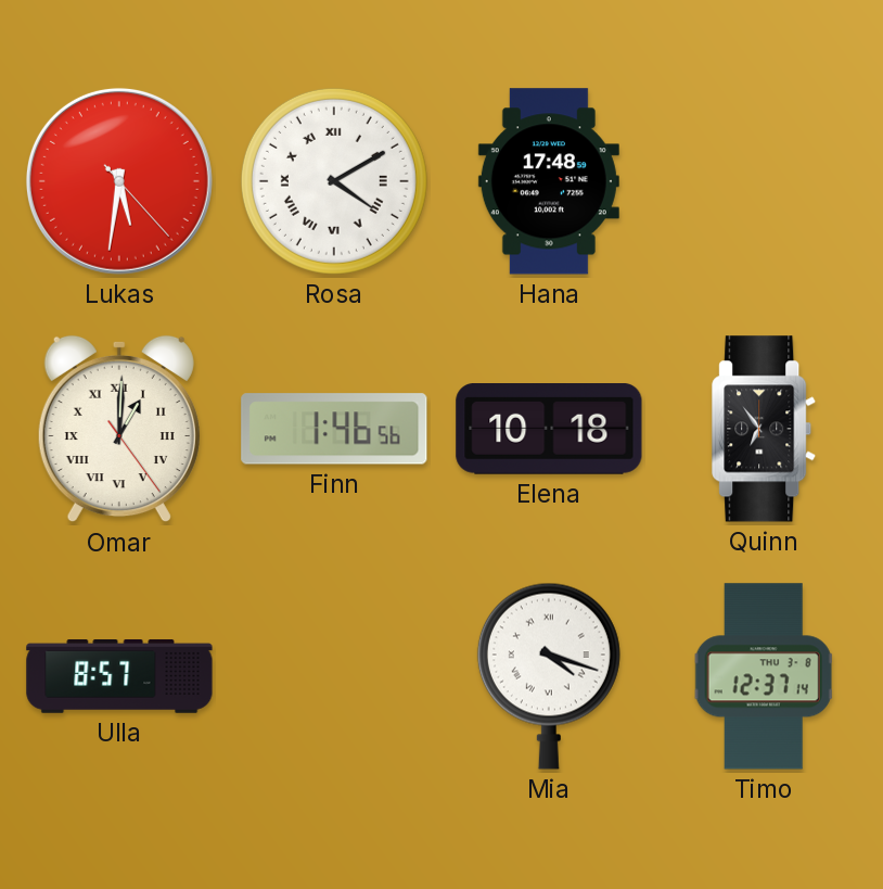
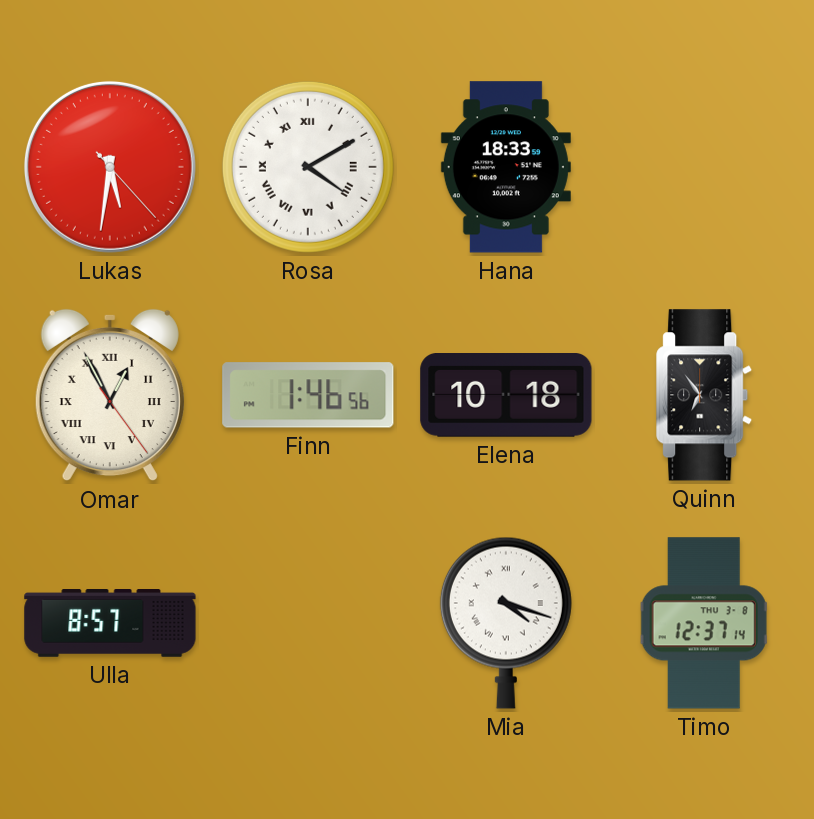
Hana: 17:48 -> 18:33 (506, 167)
Omar: 1:00 -> 12:55 (110, 395)
